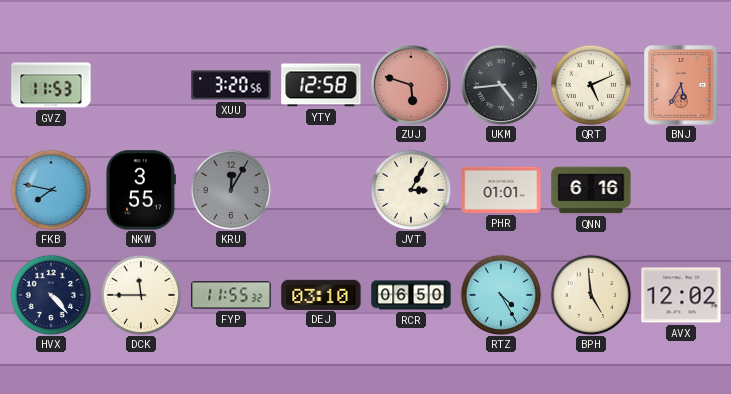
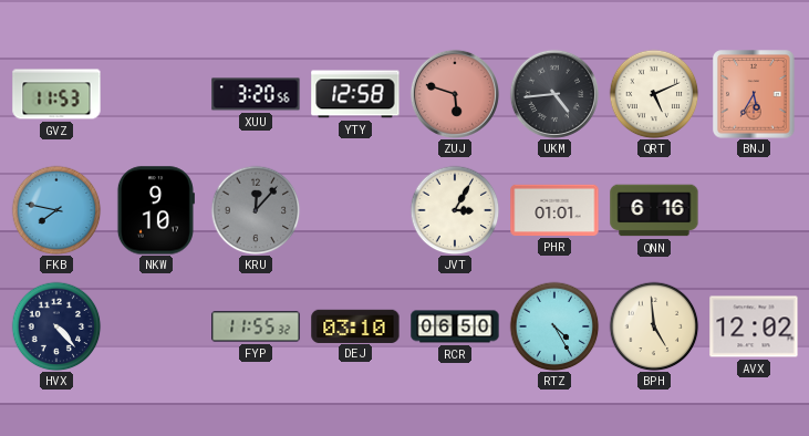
NKW: 3:55 -> 9:10 (155, 210)
KRU: 12:05 -> 12:07 (256, 210)
DCK: 11:45 -> none (141, 295)
